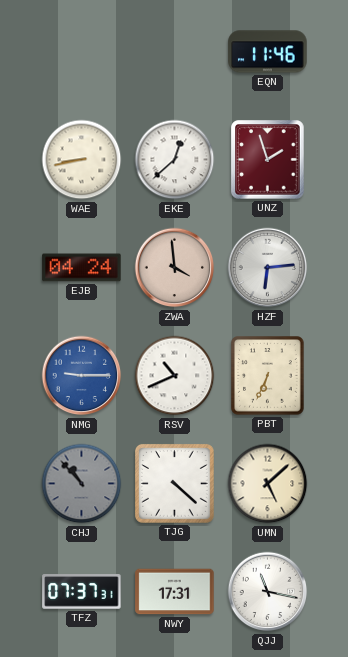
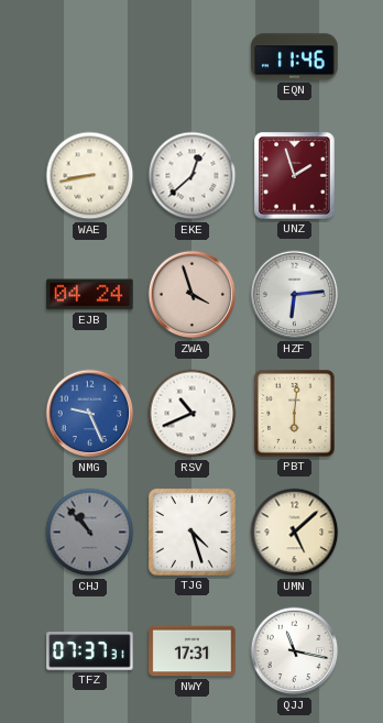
ZWA: 3:59 -> 3:57 (193, 295)
NMG: 9:15 -> 9:26 (90, 414)
PBT: 6:34 -> 6:01 (295, 414)
TJG: 4:22 -> 4:27 (191, 532)
